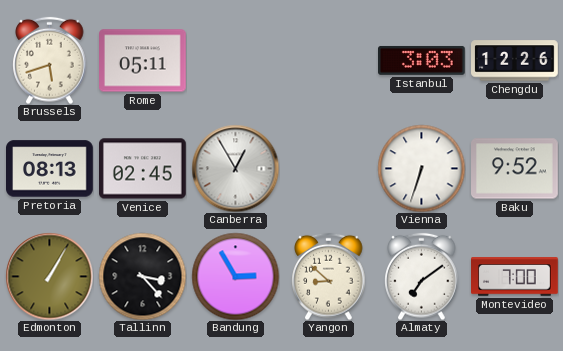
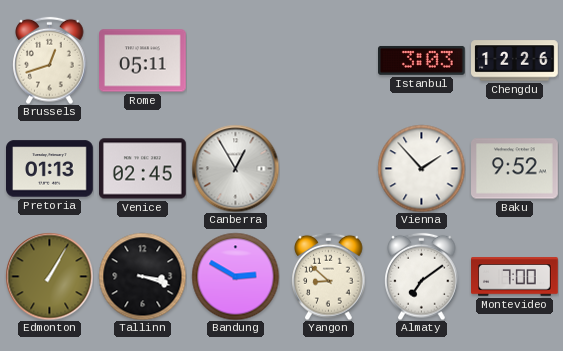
Brussels: 5:42 -> 12:42 (50, 60)
Pretoria: 08:13 -> 01:13 (50, 169)
Vienna: 6:33 -> 1:53 (421, 168)
Tallinn: 3:23 -> 3:18 (142, 276)
Bandung: 2:55 -> 2:50 (235, 276)
